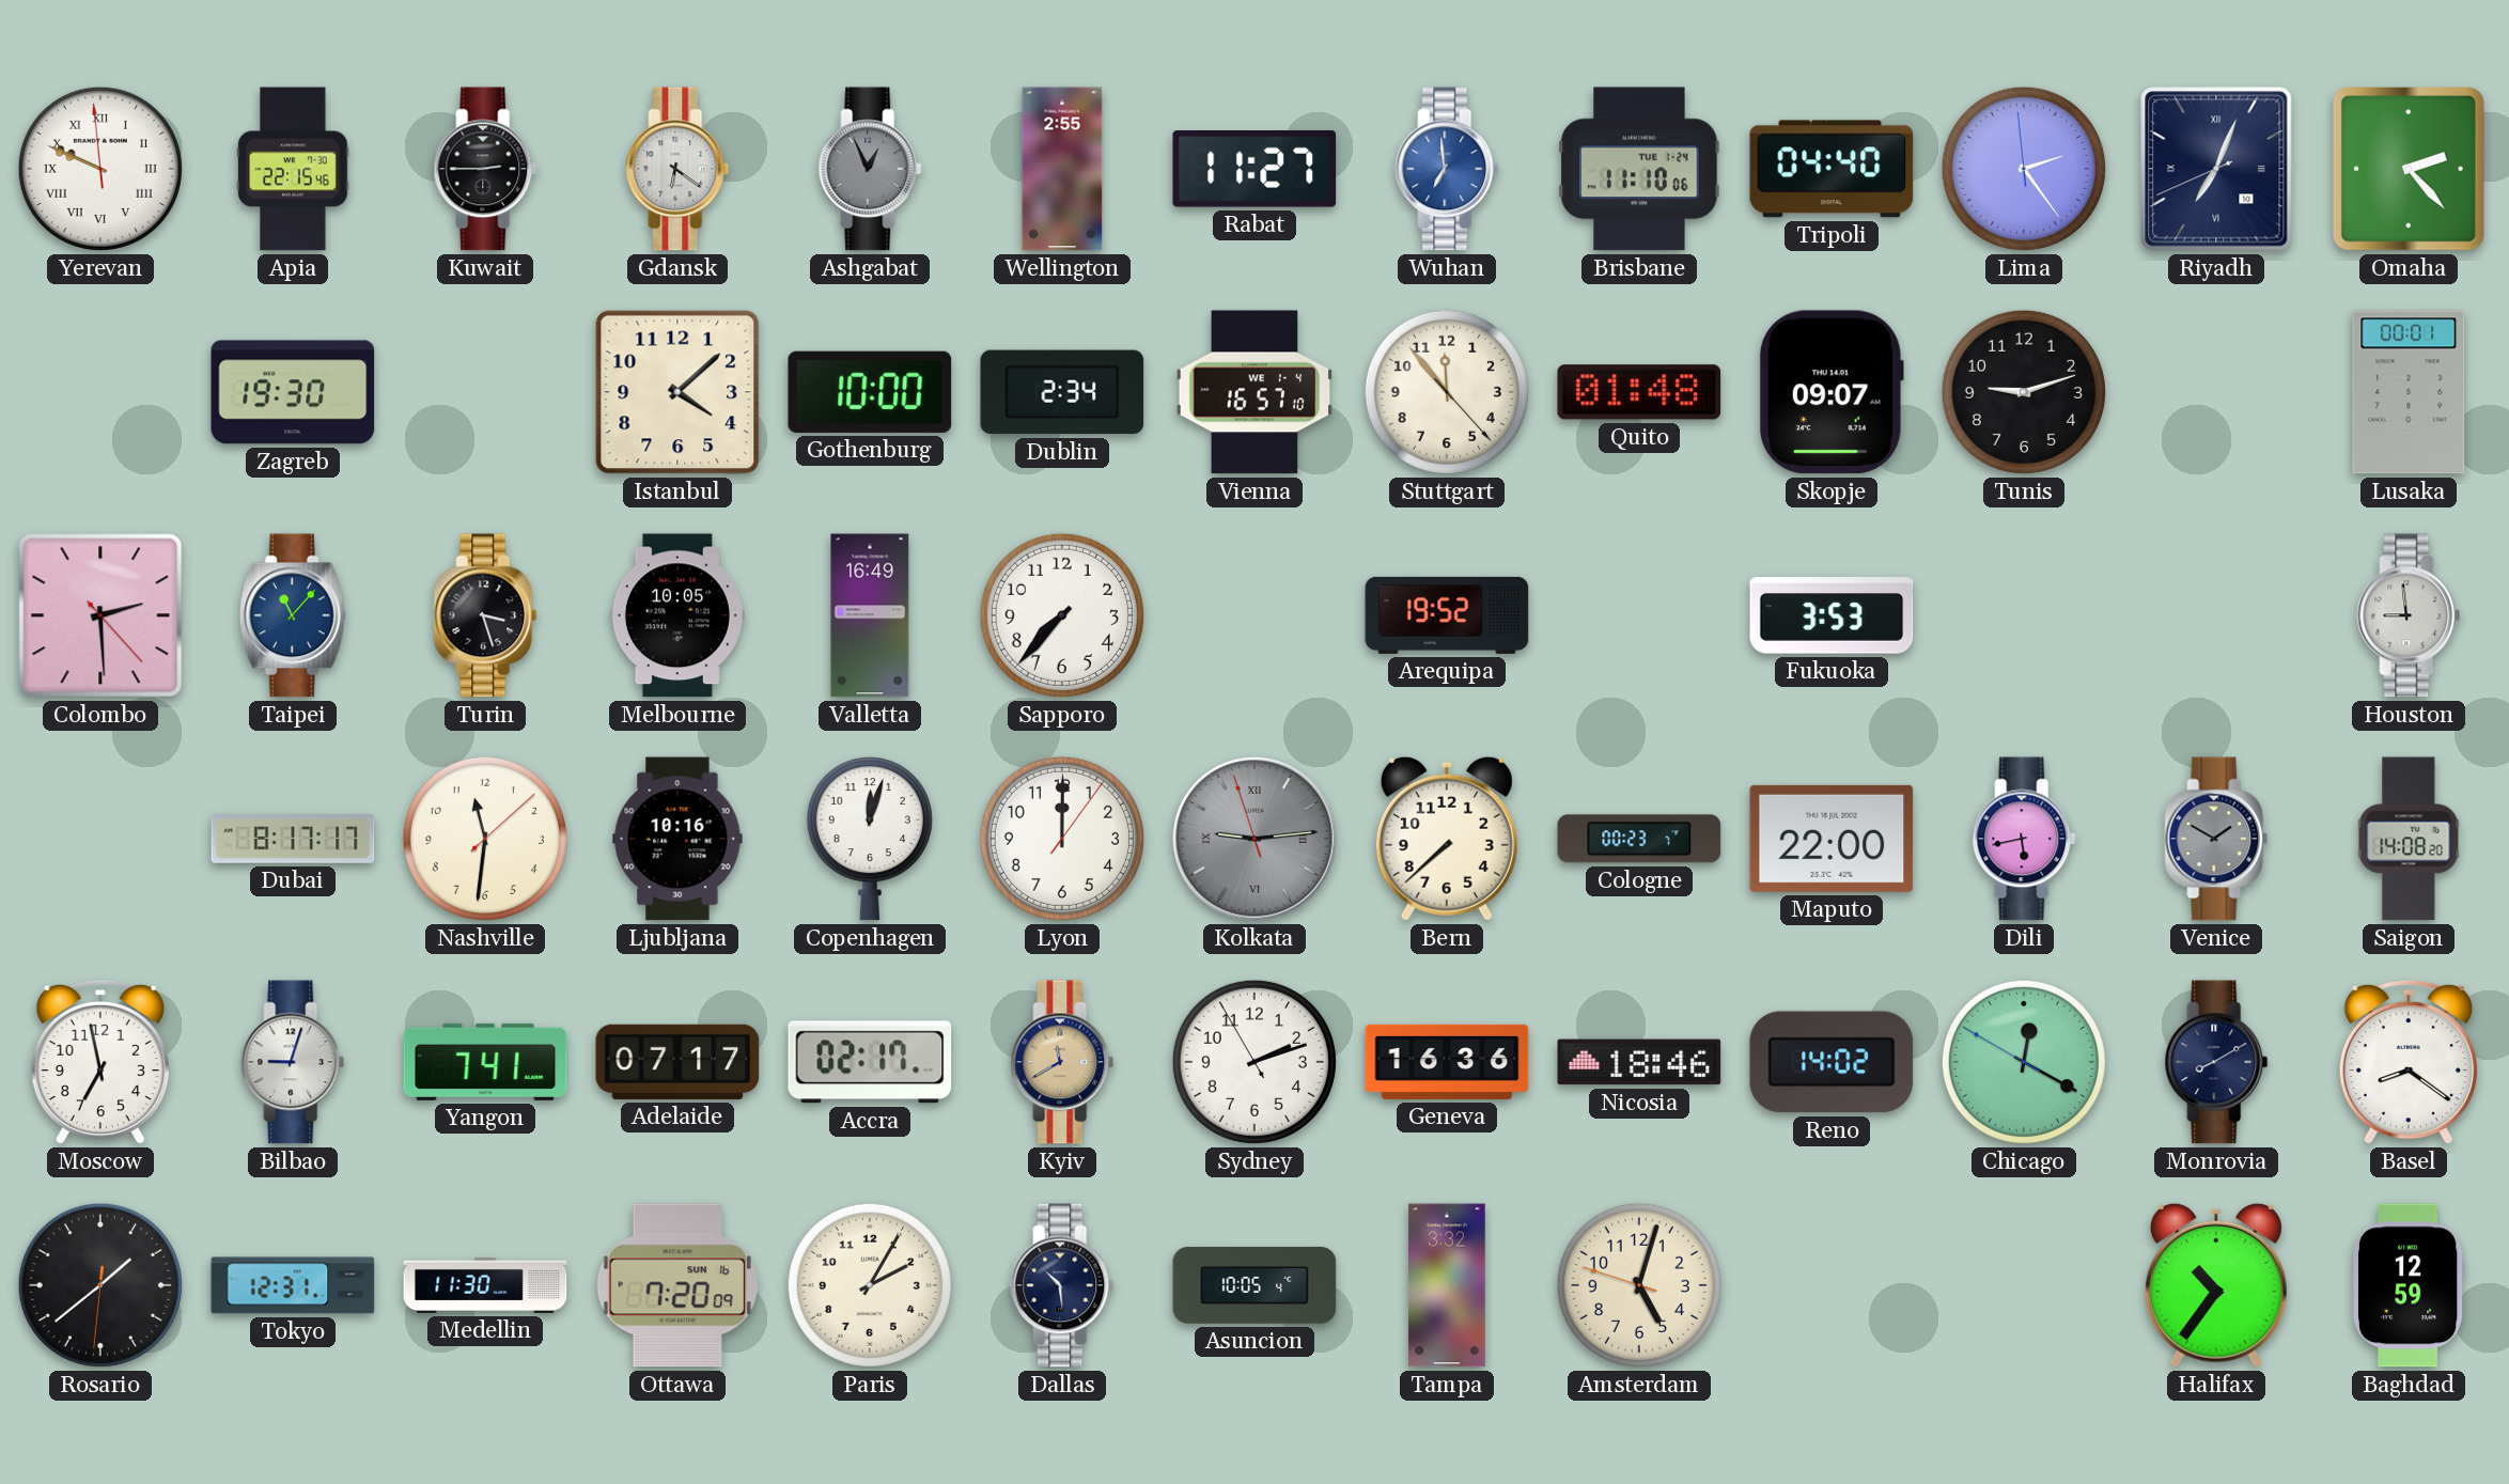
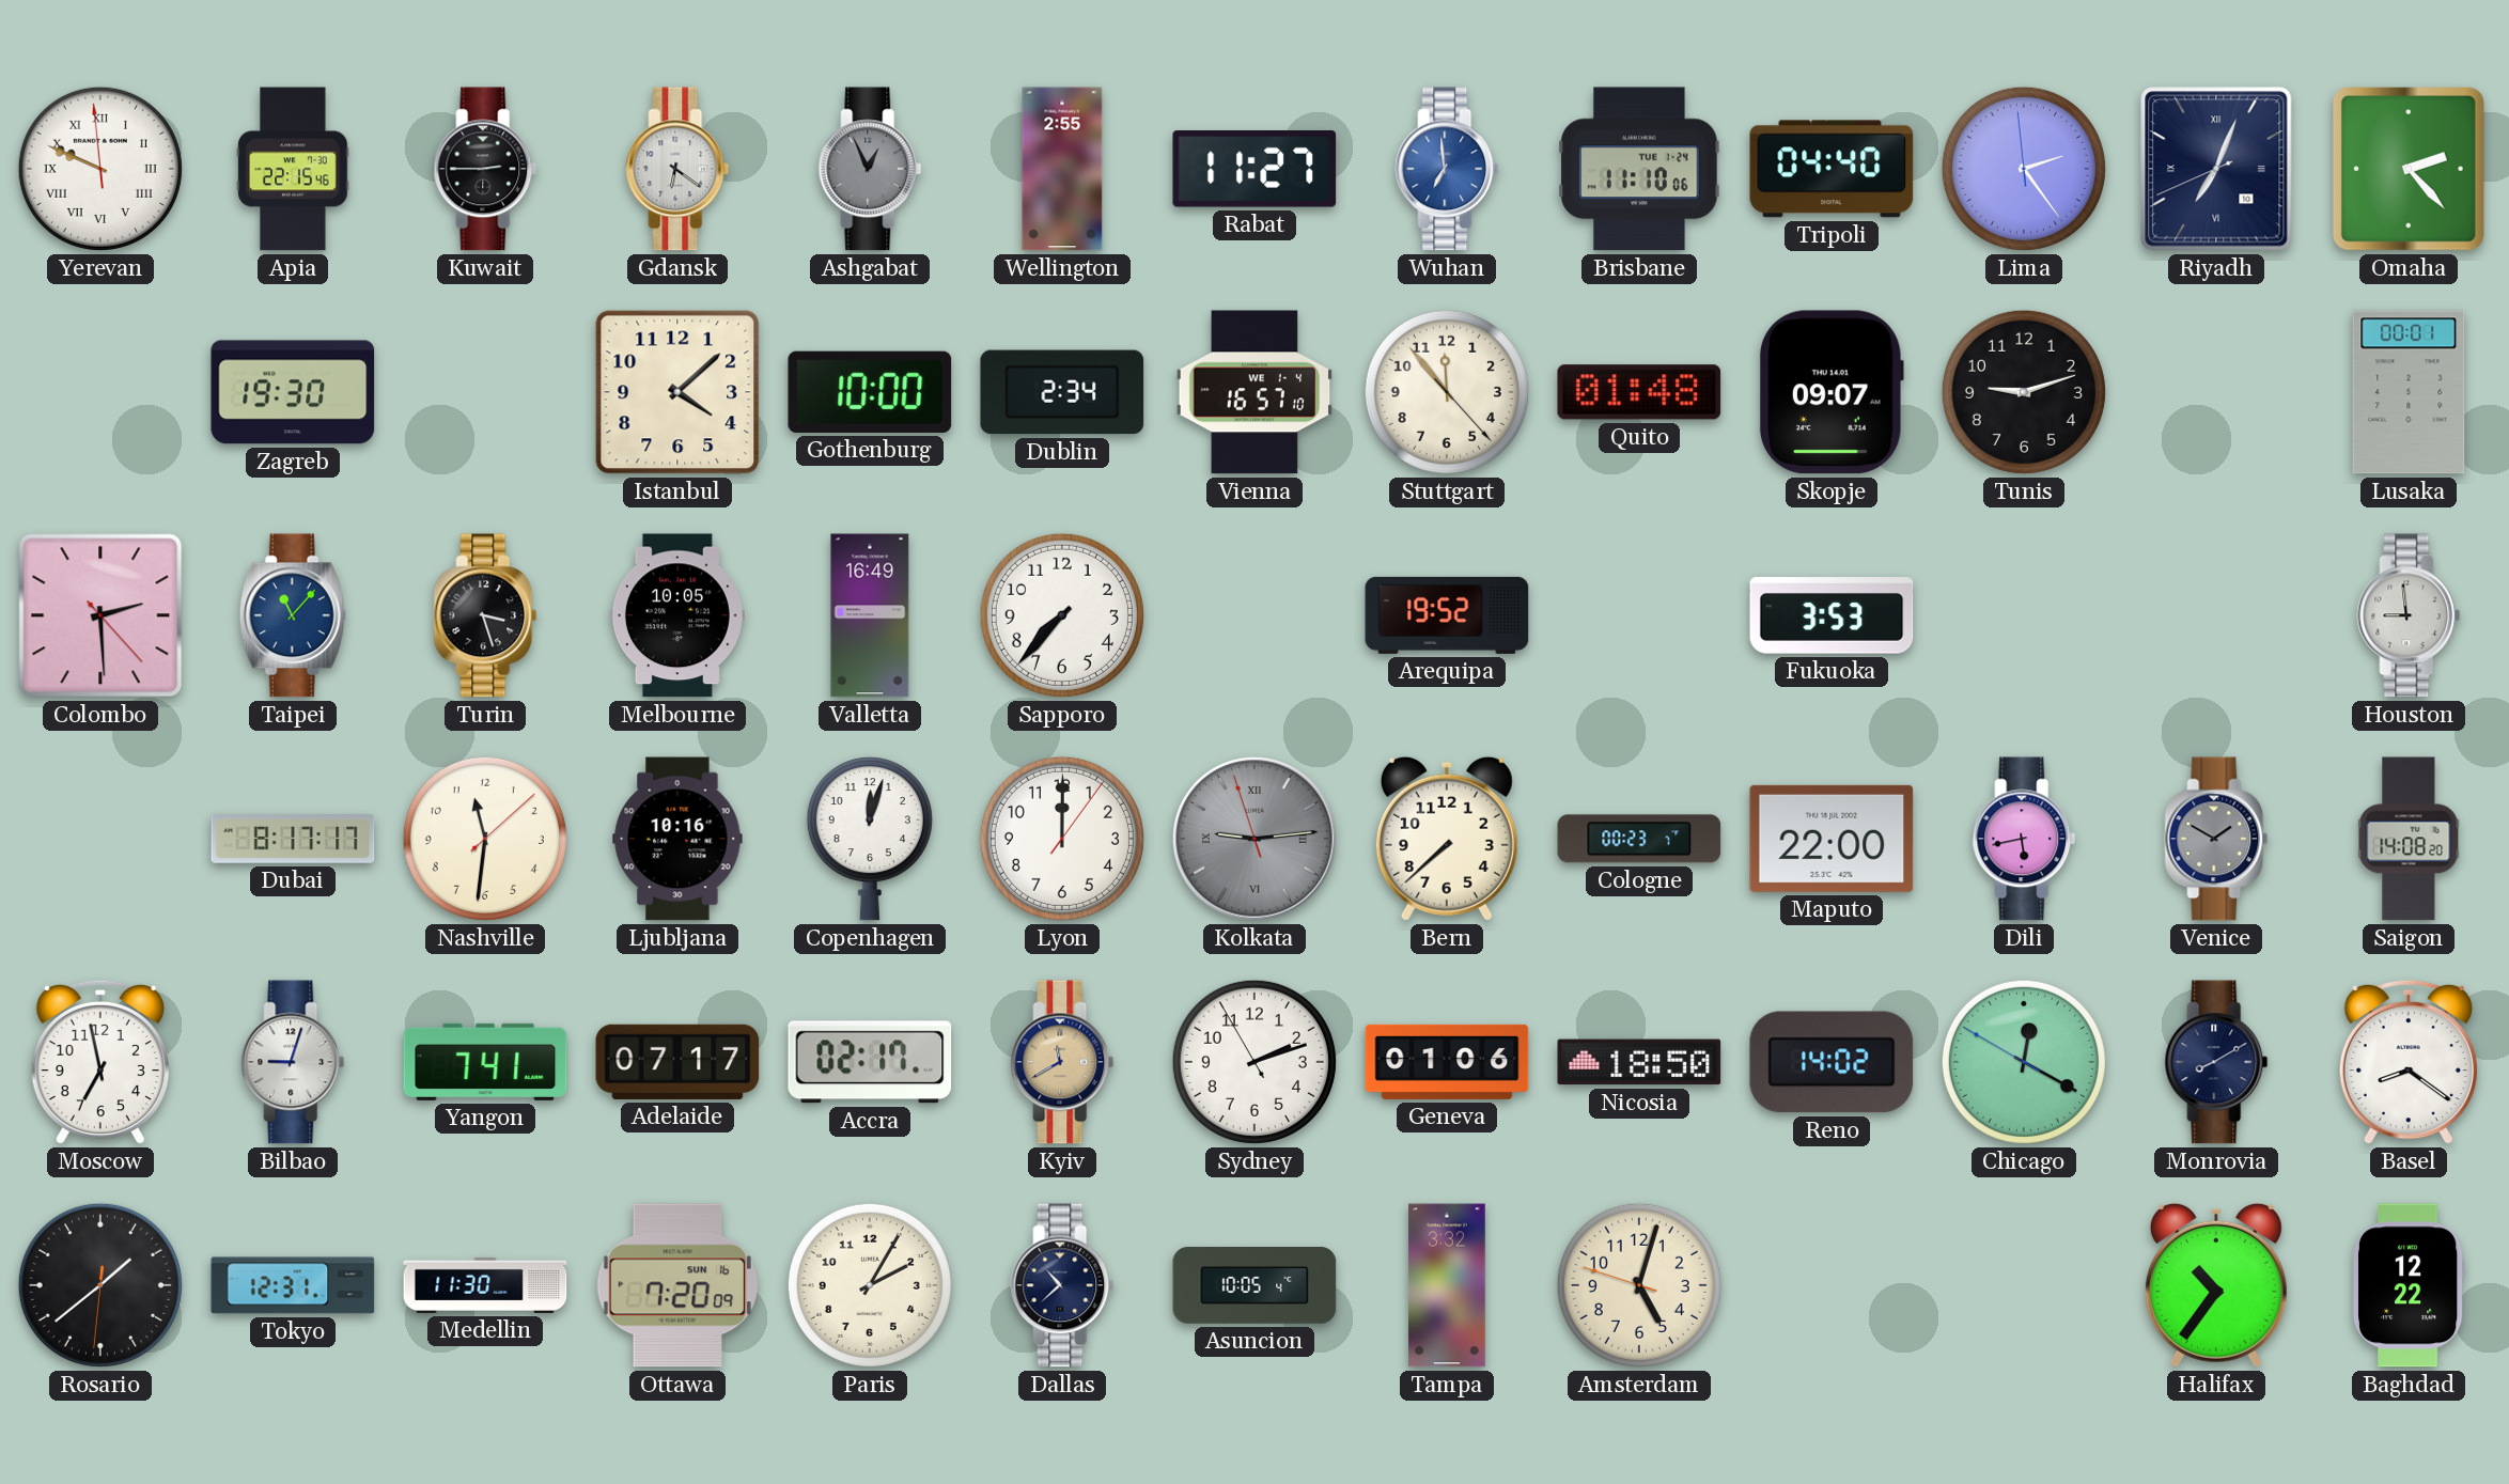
Geneva: 16:36 -> 01:06 (1447, 1062)
Nicosia: 18:46 -> 18:50 (1639, 1062)
Dallas: 10:29 -> 10:38 (1062, 1285)
Baghdad: 12:59 -> 12:22 (2410, 1285)
